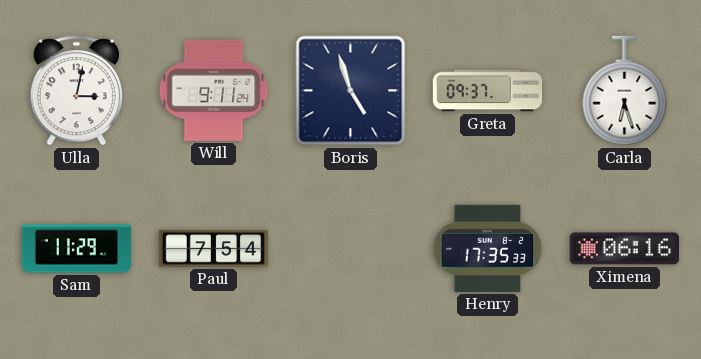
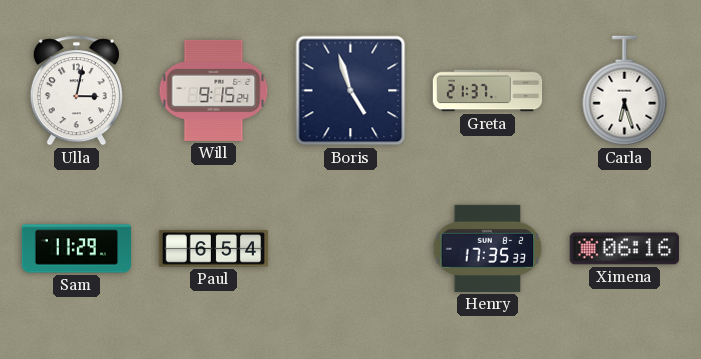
Will: 9:11 -> 9:15 (214, 90)
Greta: 09:37 -> 21:37 (488, 91)
Paul: 7:54 -> 6:54 (214, 249)
